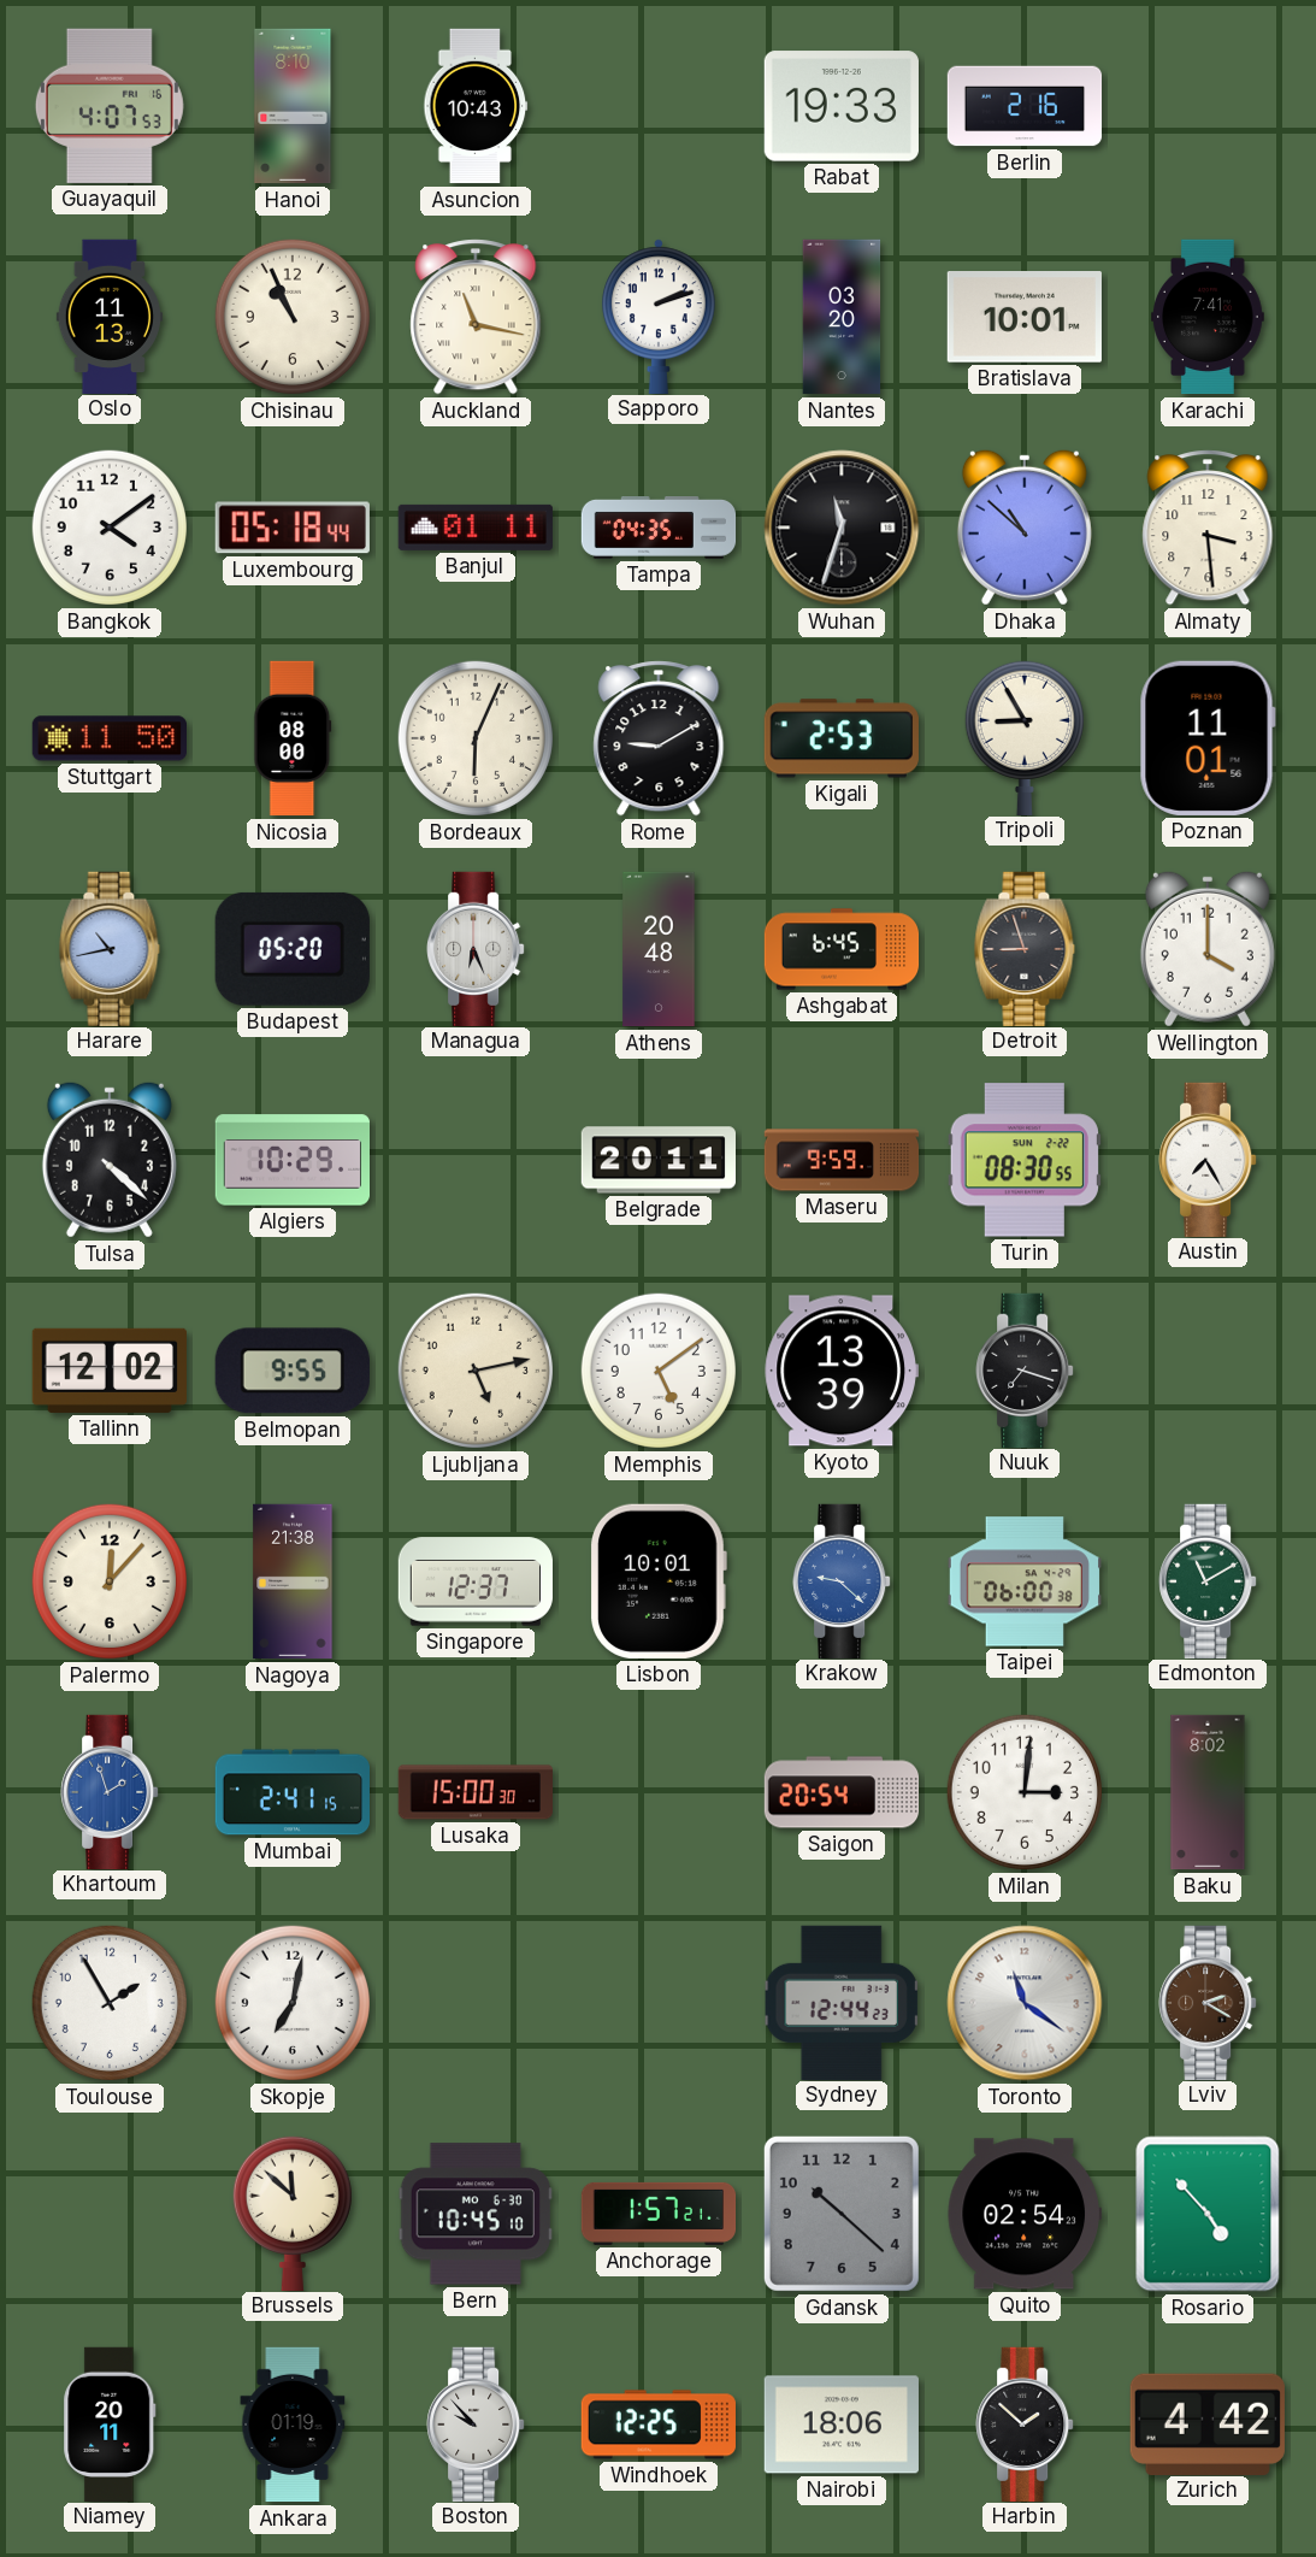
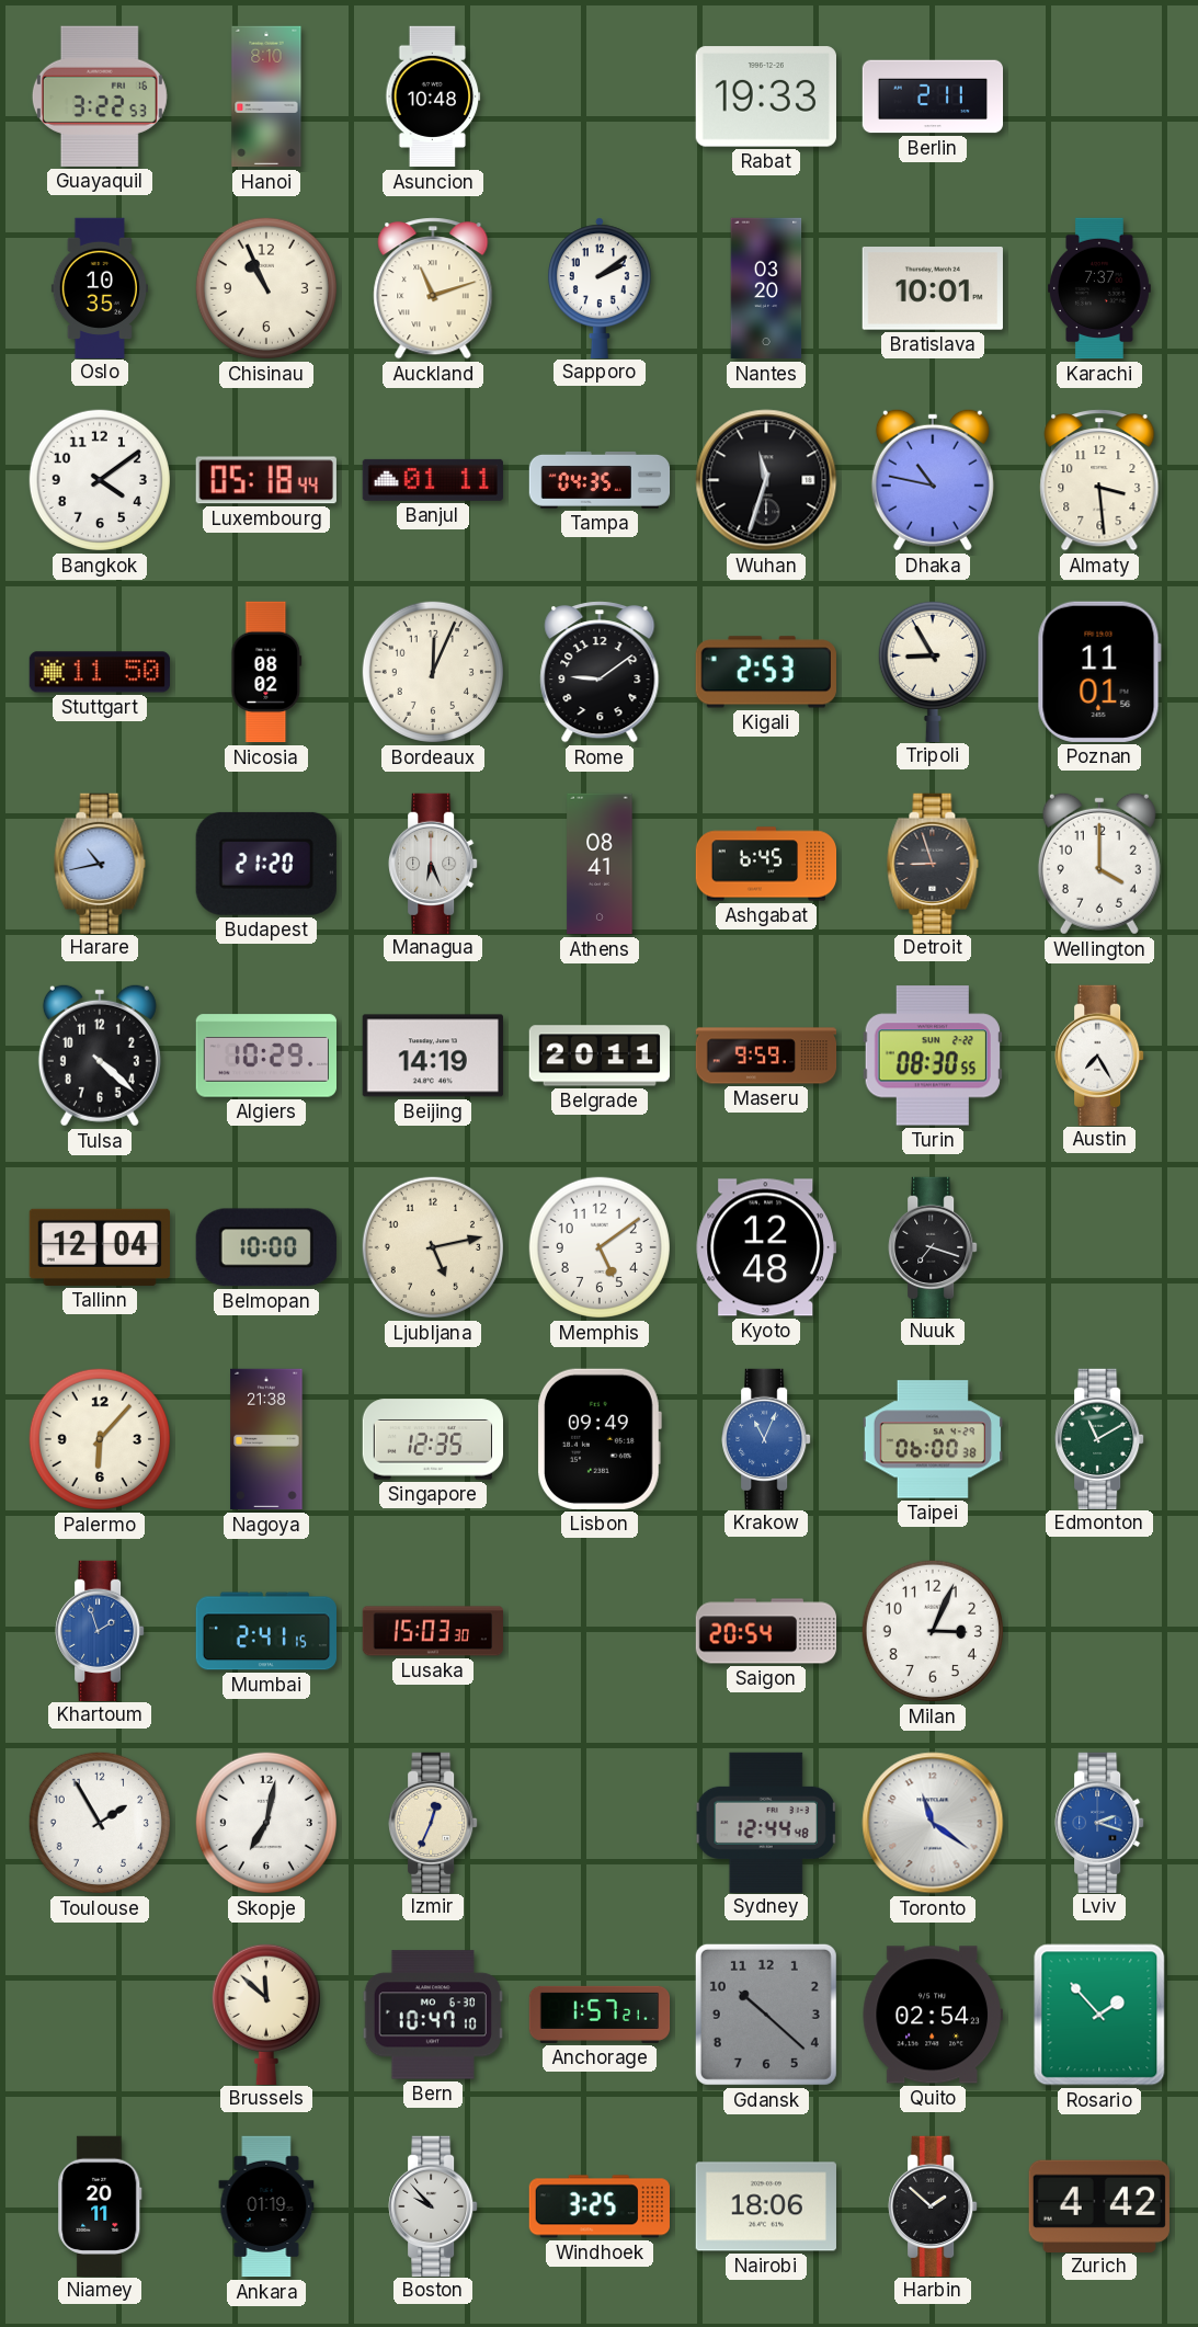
Guayaquil: 4:07 -> 3:22 (100, 96)
Asuncion: 10:43 -> 10:48 (433, 96)
Berlin: 2:16 -> 2:11 (933, 96)
Oslo: 11:13 -> 10:35 (100, 287)
Auckland: 11:17 -> 11:12 (433, 288)
Sapporo: 2:12 -> 2:09 (600, 287)
Karachi: 7:41 -> 7:37 (1100, 288)
Dhaka: 10:52 -> 10:47 (933, 480)
Nicosia: 08:00 -> 08:02 (266, 672)
Bordeaux: 6:04 -> 12:04 (433, 672)
Rome: 9:10 -> 9:09 (600, 672)
Budapest: 05:20 -> 21:20 (266, 864)
Athens: 20:48 -> 08:41 (600, 864)
Beijing: none -> 14:19 (433, 1056)
Tallinn: 12:02 -> 12:04 (99, 1247)
Belmopan: 9:55 -> 10:00 (266, 1247)
Kyoto: 13:39 -> 12:48 (766, 1247)
Palermo: 12:07 -> 6:07 (100, 1439)
Singapore: 12:37 -> 12:35 (432, 1439)
Lisbon: 10:01 -> 09:49 (600, 1439)
Krakow: 9:22 -> 11:04 (766, 1438)
Lusaka: 15:00 -> 15:03 (432, 1631)
Milan: 3:01 -> 3:04 (933, 1631)
Baku: 8:02 -> none (1208, 1792)
Izmir: none -> 12:34 (433, 1822)
Sydney: 12:44:23 -> 12:44:48 (766, 1822)
Lviv: 2:20 -> 2:18 (1099, 1822)
Lviv dial: brown -> blue (1099, 1822)
Bern: 10:45 -> 10:47 (433, 2015)
Rosario: 4:53 -> 1:53 (1099, 2015)
Windhoek: 12:25 -> 3:25 (598, 2206)
